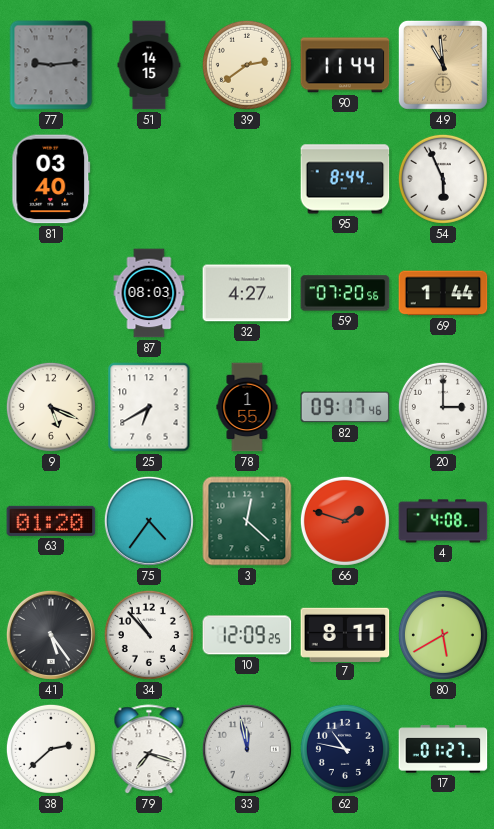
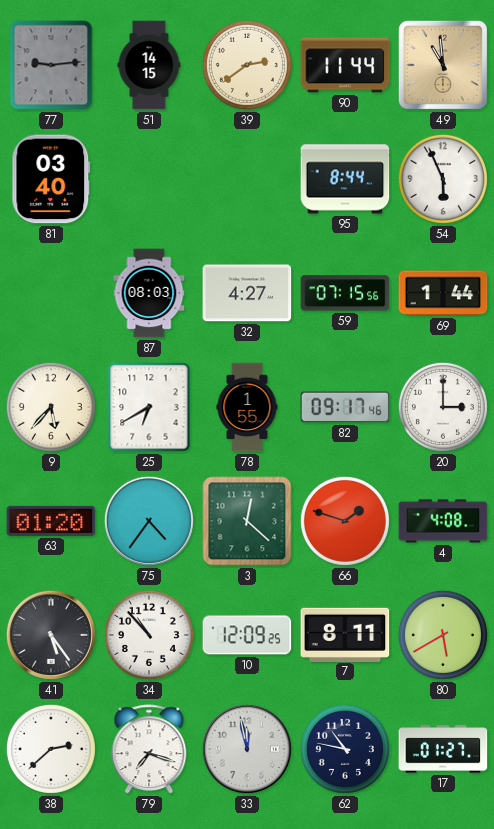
59: 07:20 -> 07:15 (345, 293)
9: 5:19 -> 5:37 (51, 407)
